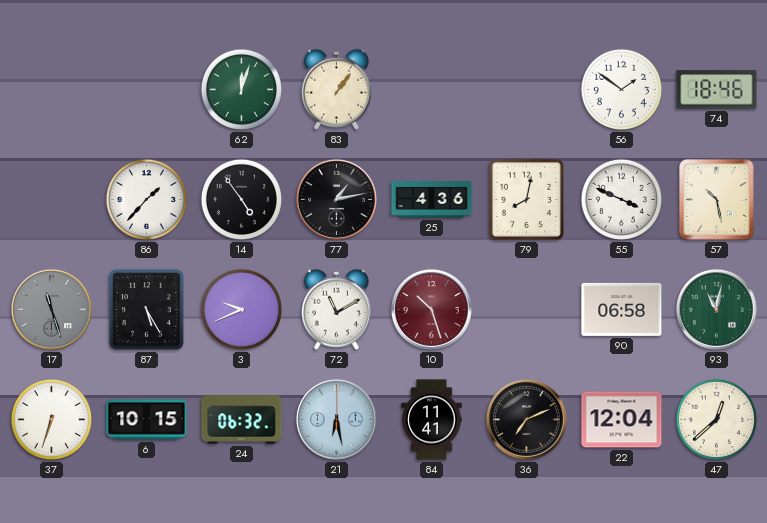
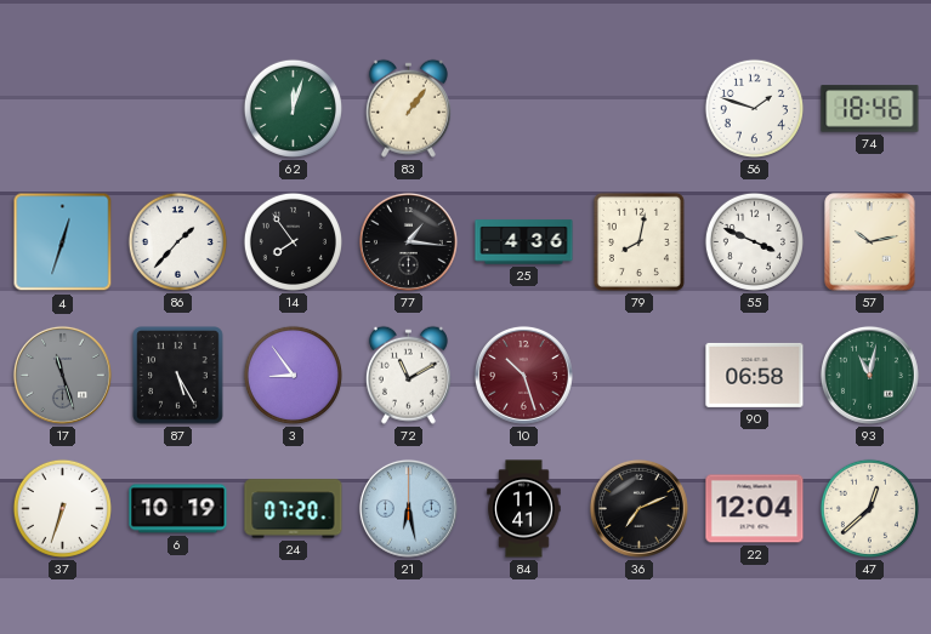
56: 1:51 -> 1:48 (754, 108)
4: none -> 12:33 (63, 242)
14: 4:54 -> 7:54 (293, 241)
77: 1:13 -> 1:16 (408, 241)
57: 10:28 -> 10:13 (870, 242)
3: 9:41 -> 8:54 (293, 375)
6: 10:15 -> 10:19 (178, 509)
24: 06:32 -> 07:20 (294, 509)
